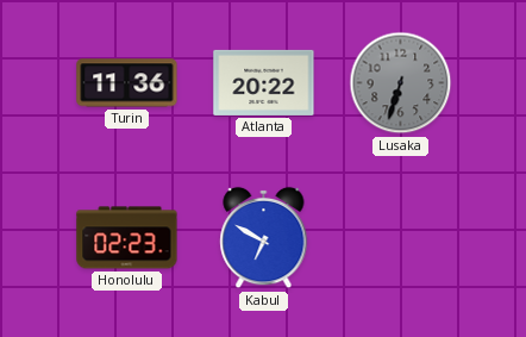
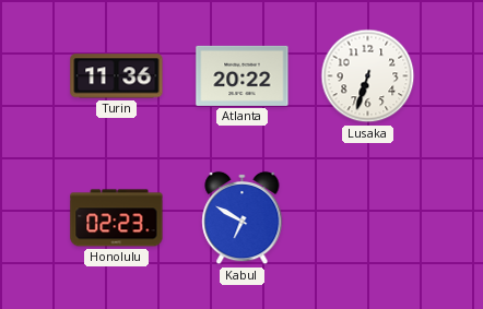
Lusaka dial: grey -> white (368, 76)
